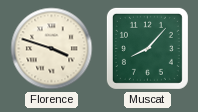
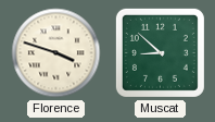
Muscat: 8:07 -> 8:52 (160, 52)
